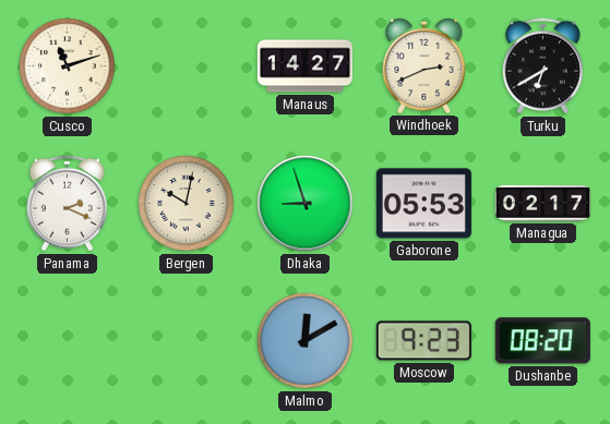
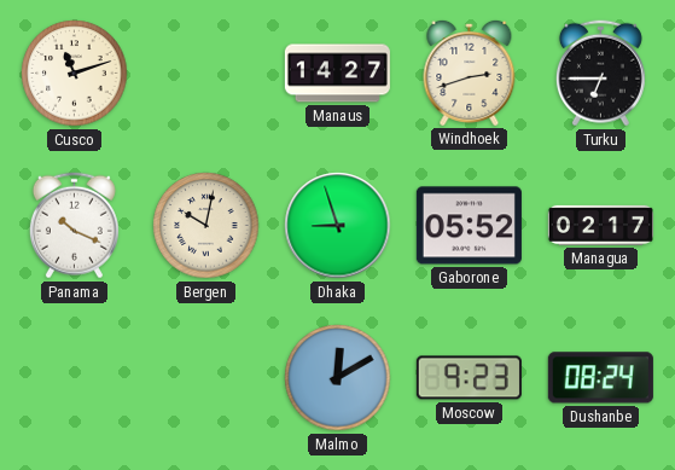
Windhoek: 2:41 -> 2:42 (470, 72)
Turku: 6:40 -> 6:45 (600, 74)
Panama: 2:19 -> 10:19 (74, 226)
Gaborone: 05:53 -> 05:52 (469, 226)
Dushanbe: 08:20 -> 08:24 (600, 378)
